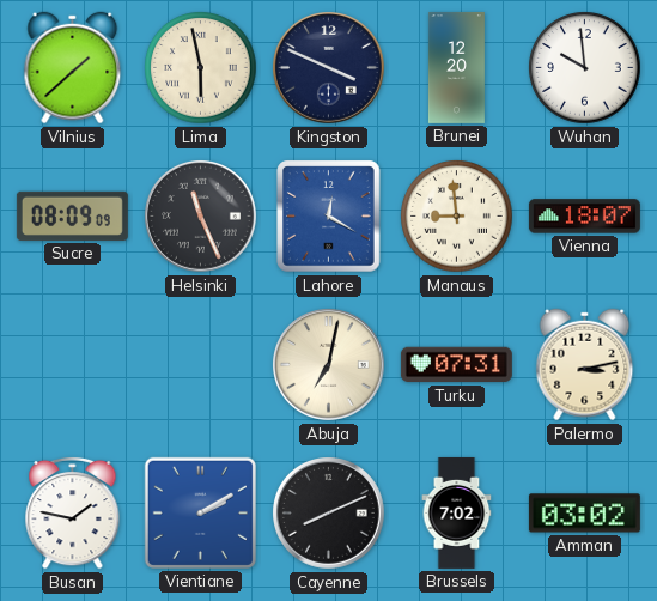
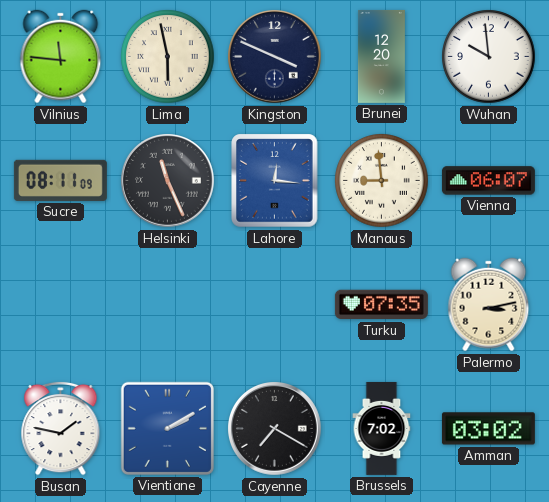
Vilnius: 1:38 -> 11:46 (61, 57)
Sucre: 08:09 -> 08:11 (60, 180)
Lahore: 12:20 -> 12:16 (275, 181)
Vienna: 18:07 -> 06:07 (488, 181)
Abuja: 7:02 -> none (329, 365)
Turku: 07:31 -> 07:35 (381, 305)
Cayenne: 8:11 -> 7:20 (275, 429)
